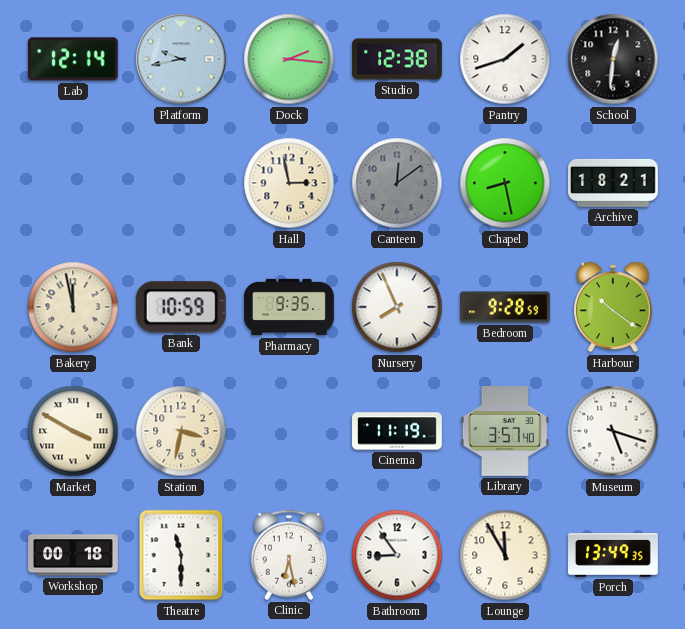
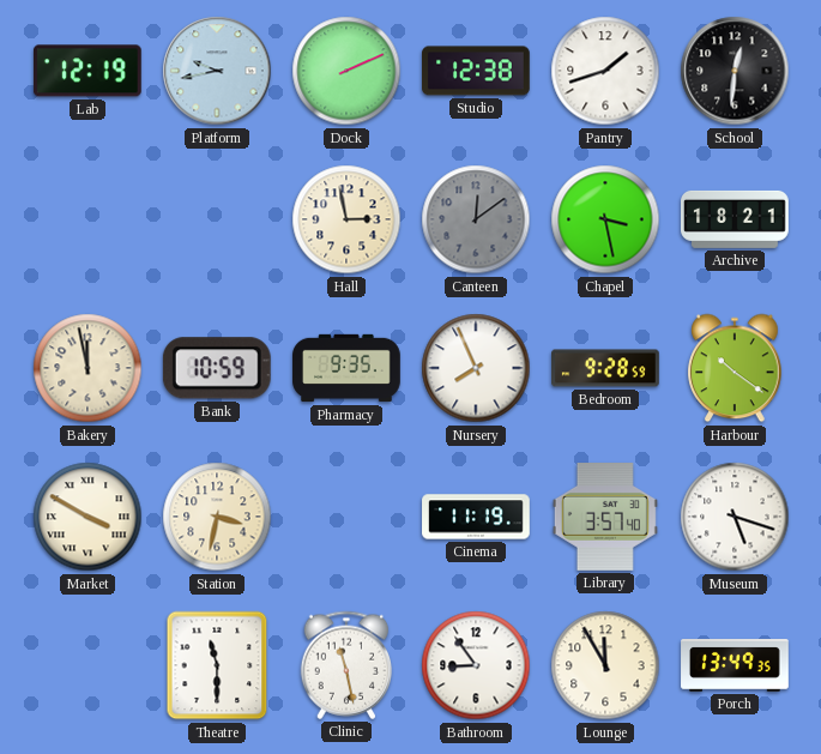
Lab: 12:14 -> 12:19 (87, 71)
Dock: 2:16 -> 2:11 (346, 71)
Chapel: 8:28 -> 3:28 (605, 219)
Workshop: 00:18 -> none (74, 555)
Clinic: 6:28 -> 11:28 (345, 665)
